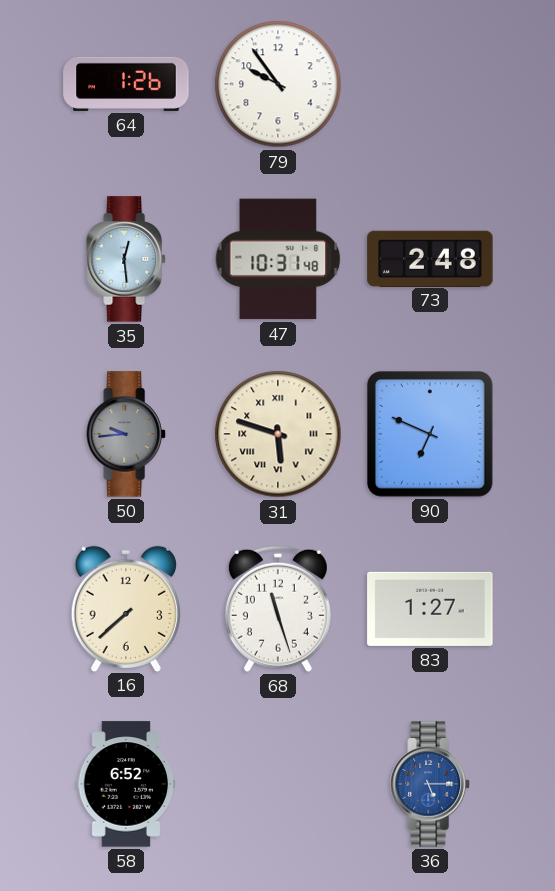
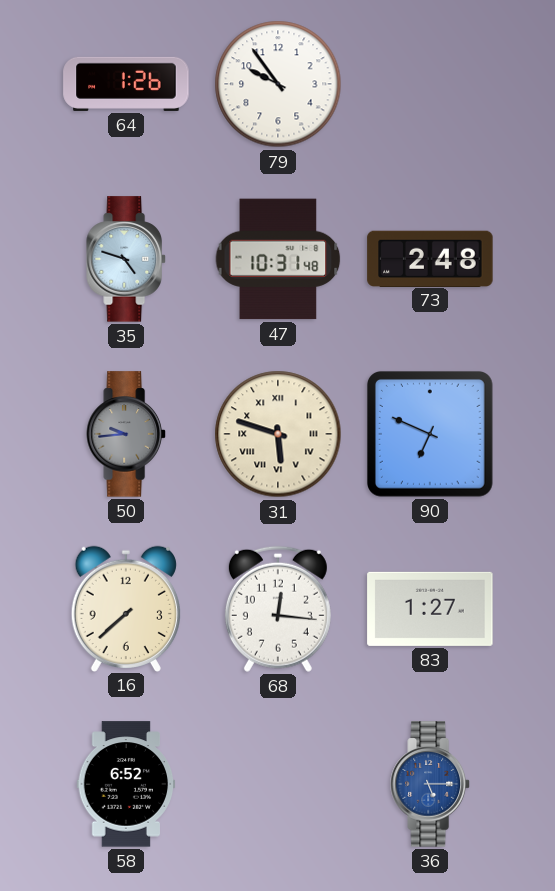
35: 12:29 -> 4:48 (126, 259)
68: 11:27 -> 12:16 (278, 609)
